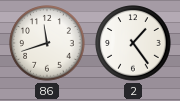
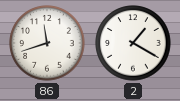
2: 1:24 -> 1:20 (133, 43)
